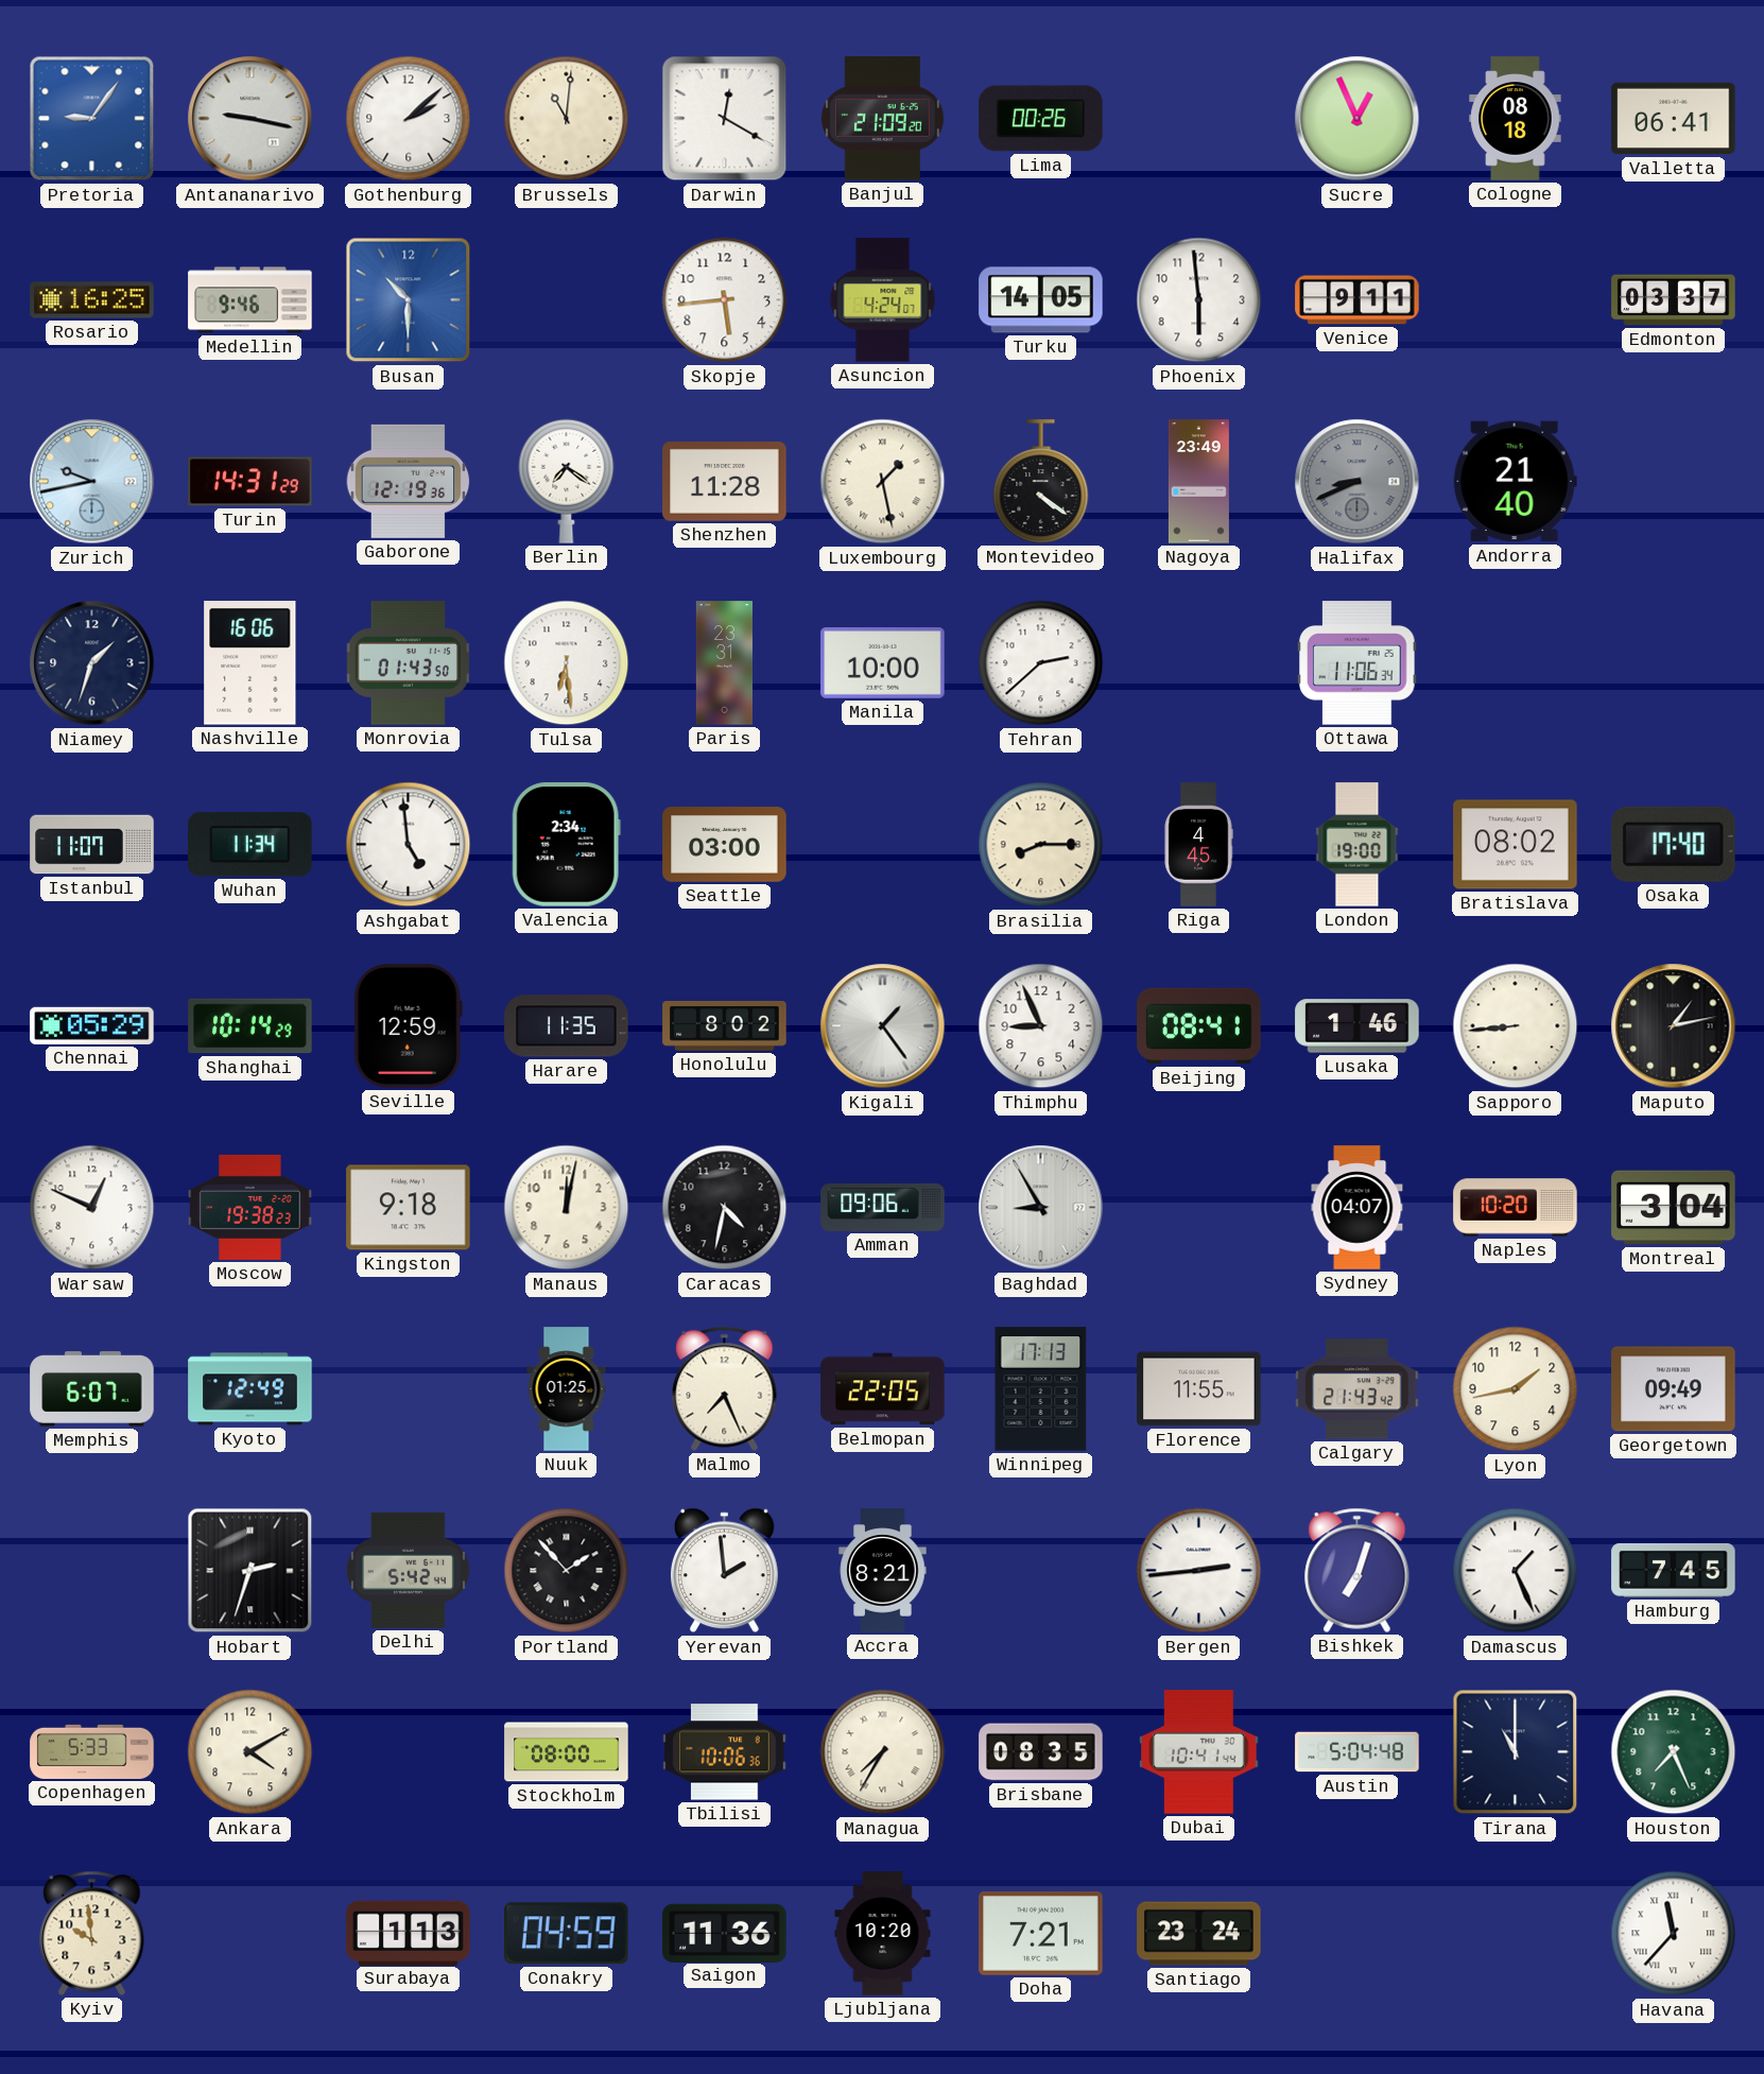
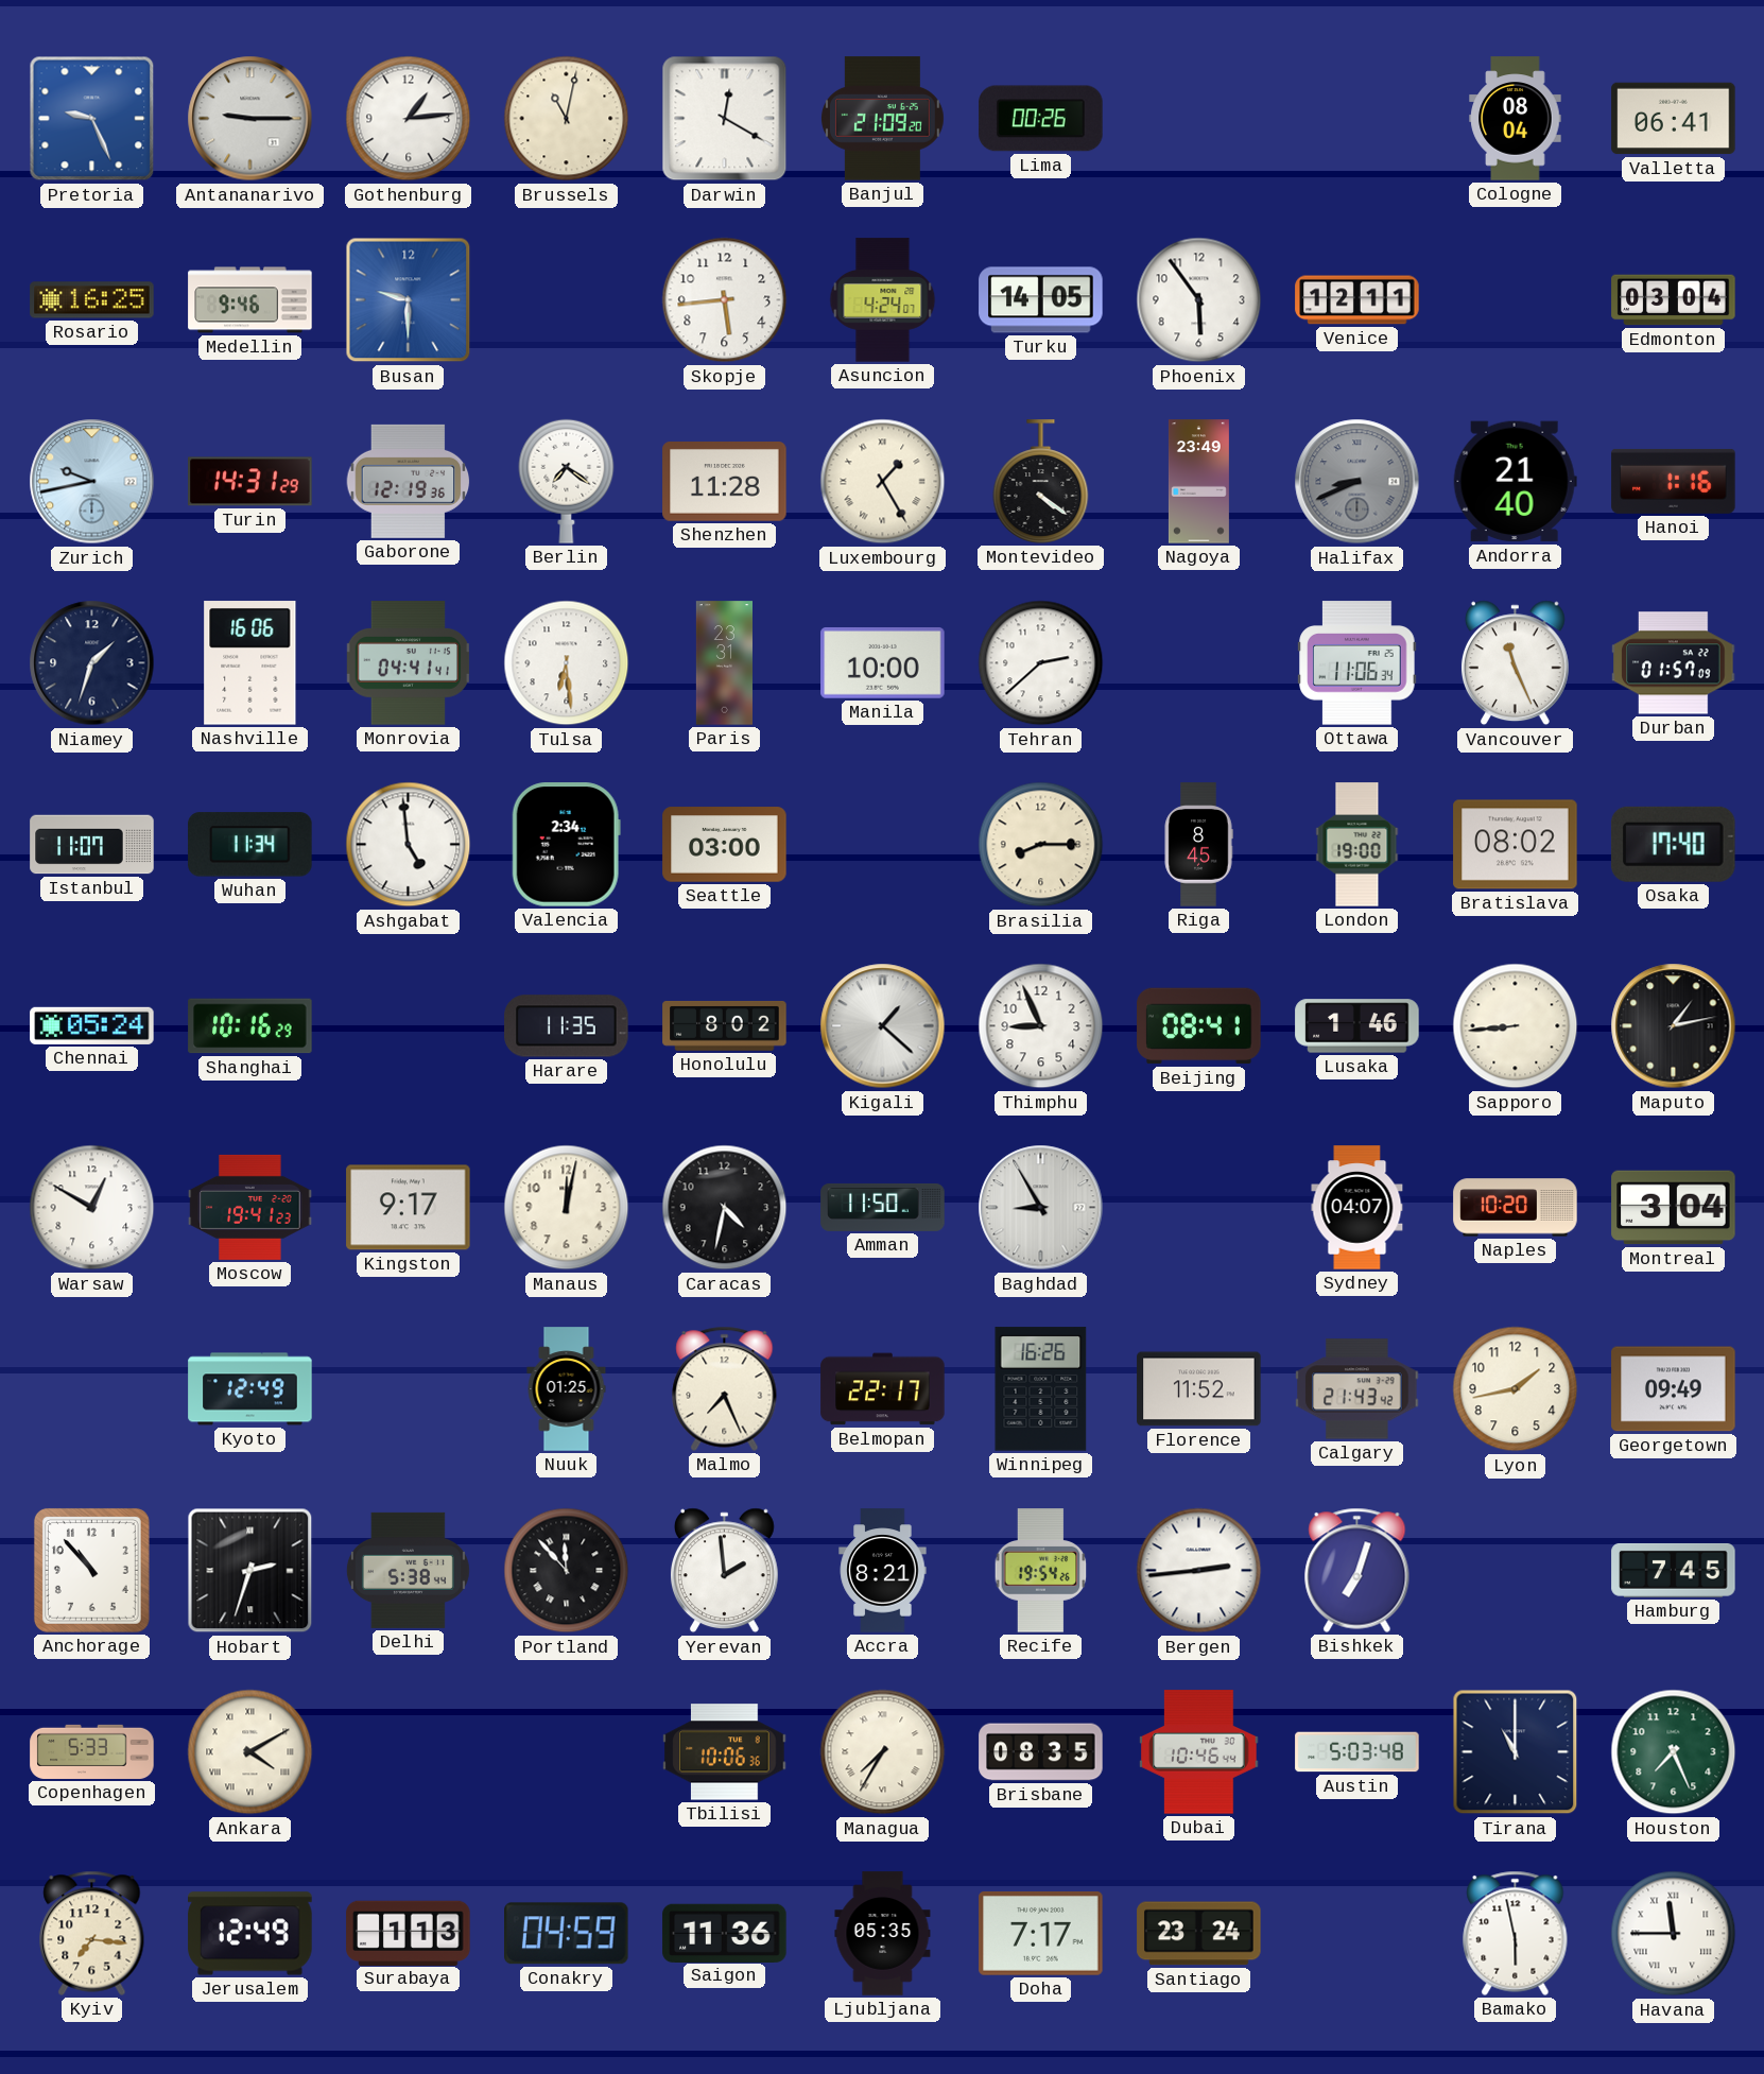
Pretoria: 9:06 -> 9:26 (92, 119)
Antananarivo: 9:17 -> 9:15 (250, 119)
Gothenburg: 2:08 -> 1:14 (409, 119)
Brussels: 11:01 -> 11:02 (567, 119)
Sucre: 12:56 -> none (1357, 119)
Cologne: 08:18 -> 08:04 (1516, 119)
Busan: 10:30 -> 9:30 (409, 300)
Phoenix: 5:59 -> 5:54 (1199, 300)
Venice: 9:11 -> 12:11 (1357, 300)
Edmonton: 03:37 -> 03:04 (1674, 300)
Luxembourg: 1:28 -> 1:25 (883, 482)
Hanoi: none -> 1:16 (1674, 481)
Monrovia: 01:43 -> 04:41 (408, 663)
Vancouver: none -> 11:26 (1515, 663)
Durban: none -> 01:57 (1674, 663)
Riga: 4:45 -> 8:45 (1198, 845)
Chennai: 05:29 -> 05:24 (92, 1025)
Shanghai: 10:14 -> 10:16 (250, 1026)
Seville: 12:59 -> none (408, 1026)
Kigali: 1:24 -> 1:22 (883, 1026)
Warsaw: 12:49 -> 12:50 (92, 1208)
Moscow: 19:38 -> 19:41 (250, 1207)
Kingston: 9:18 -> 9:17 (409, 1208)
Amman: 09:06 -> 11:50 (883, 1207)
Memphis: 6:07 -> none (92, 1389)
Belmopan: 22:05 -> 22:17 (883, 1389)
Winnipeg: 17:13 -> 16:26 (1041, 1389)
Florence: 11:55 -> 11:52 (1199, 1389)
Anchorage: none -> 10:53 (91, 1570)
Delhi: 5:42 -> 5:38 (408, 1570)
Portland: 1:53 -> 11:53 (567, 1571)
Recife: none -> 19:54 (1041, 1571)
Damascus: 1:26 -> none (1516, 1571)
Ankara numerals: Arabic -> Roman (250, 1752)
Stockholm: 08:00 -> none (567, 1752)
Dubai: 10:41 -> 10:46 (1199, 1752)
Austin: 5:04 -> 5:03 (1357, 1752)
Kyiv: 9:59 -> 7:16 (92, 1933)
Jerusalem: none -> 12:49 (250, 1934)
Ljubljana: 10:20 -> 05:35 (883, 1934)
Doha: 7:21 -> 7:17 (1041, 1933)
Bamako: none -> 5:58 (1516, 1933)
Havana: 11:37 -> 11:45 (1674, 1934)
